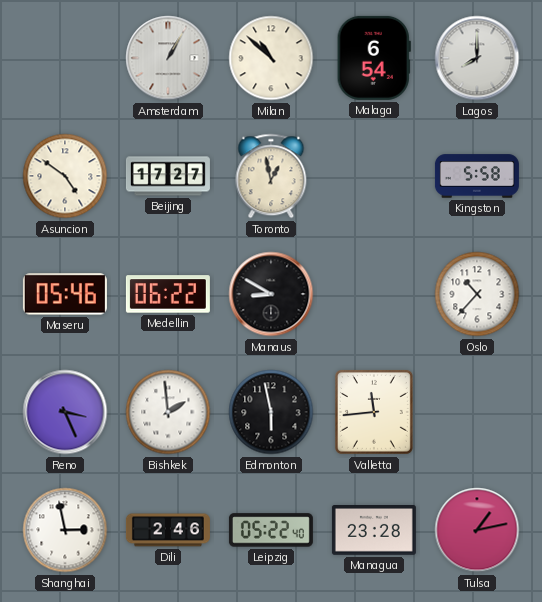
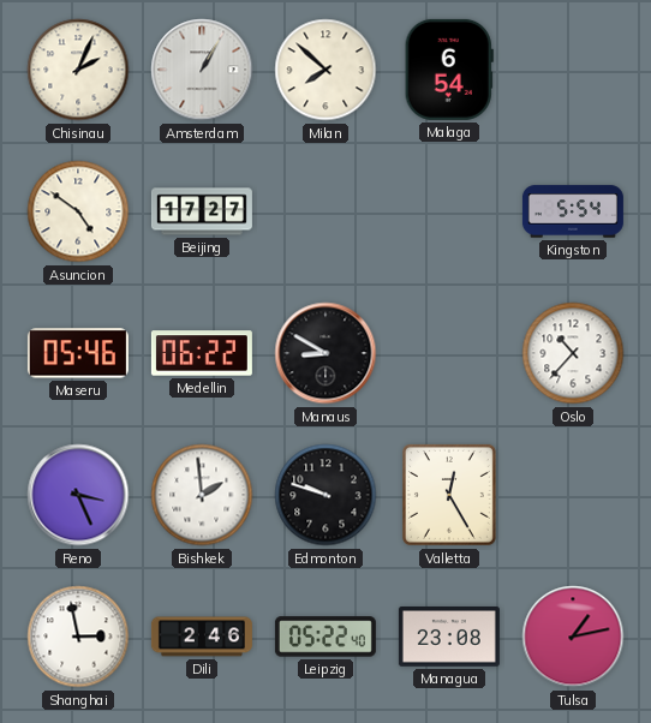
Chisinau: none -> 2:04 (78, 70)
Milan: 10:52 -> 7:52 (325, 70)
Lagos: 8:00 -> none (477, 58)
Toronto: 12:58 -> none (271, 176)
Kingston: 5:58 -> 5:54 (573, 211)
Edmonton: 5:58 -> 9:48 (325, 495)
Valletta: 11:44 -> 12:25 (449, 495)
Managua: 23:28 -> 23:08 (449, 638)
